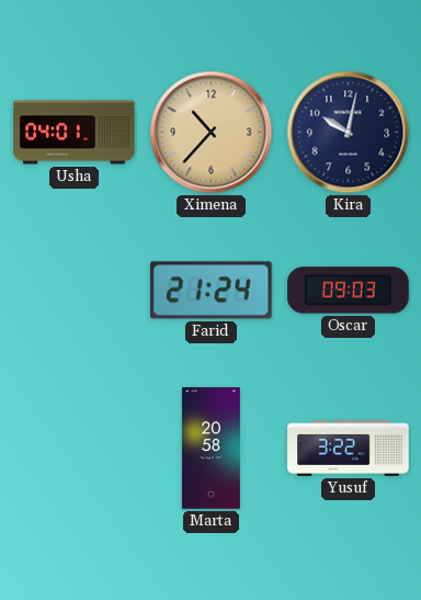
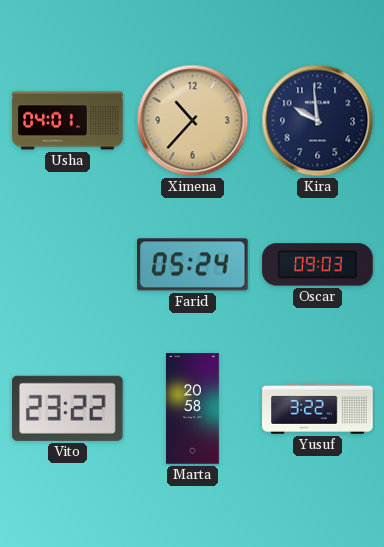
Kira: 10:02 -> 9:59 (318, 121)
Farid: 21:24 -> 05:24 (193, 265)
Vito: none -> 23:22 (68, 408)
